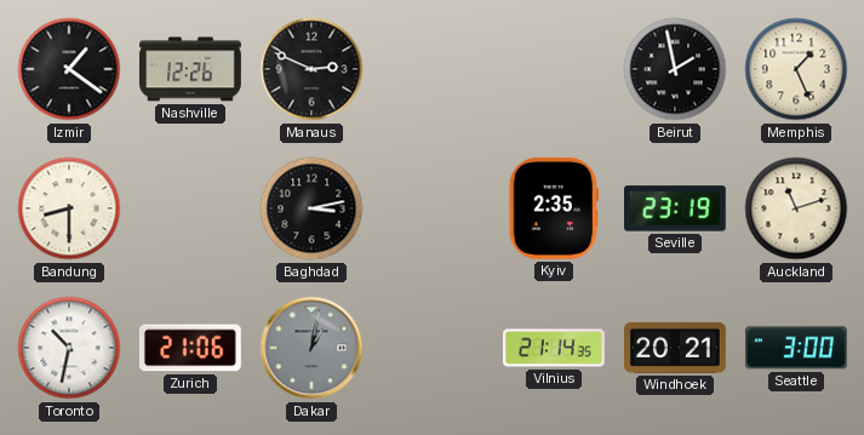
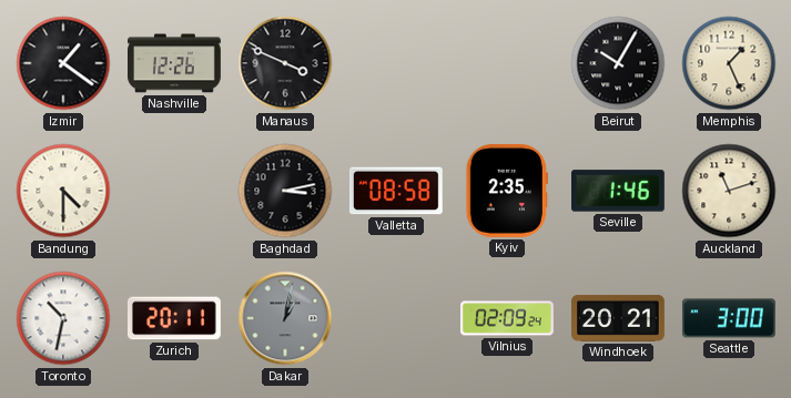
Manaus: 2:49 -> 3:49 (285, 63)
Beirut: 1:58 -> 10:05 (618, 63)
Bandung: 8:30 -> 4:30 (63, 191)
Valletta: none -> 08:58 (396, 191)
Seville: 23:19 -> 1:46 (619, 191)
Zurich: 21:06 -> 20:11 (174, 318)
Vilnius: 21:14 -> 02:09 (508, 318)
